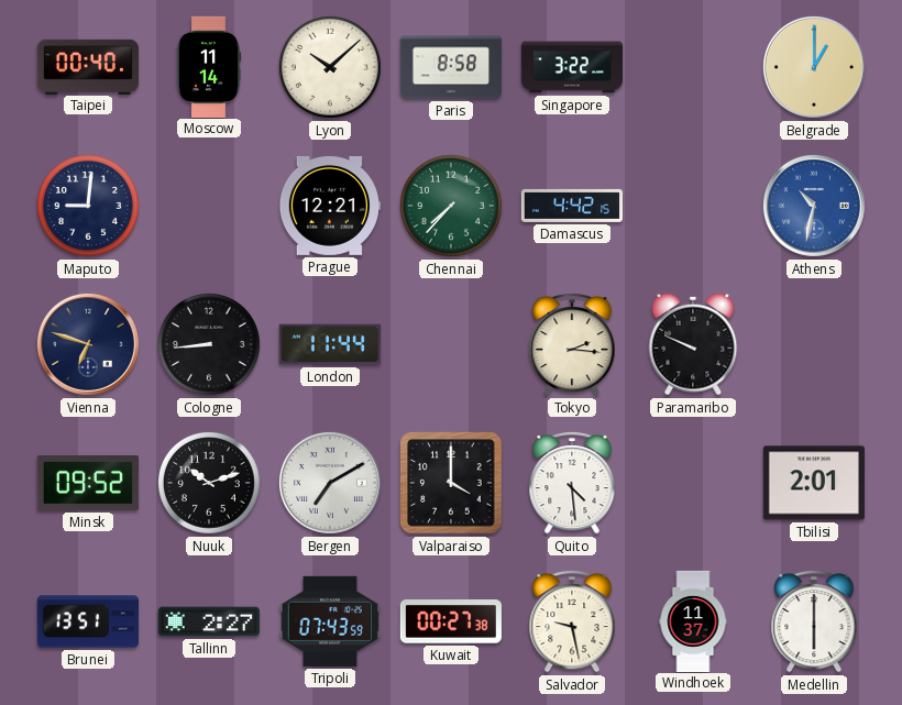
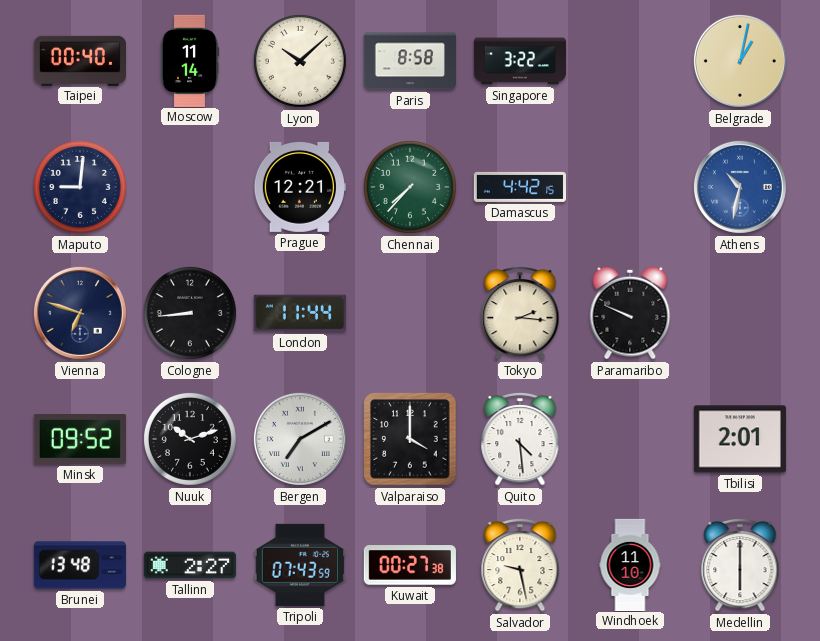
Belgrade: 1:00 -> 1:02 (740, 61)
Brunei: 13:51 -> 13:48 (80, 565)
Windhoek: 11:37 -> 11:10 (630, 564)
